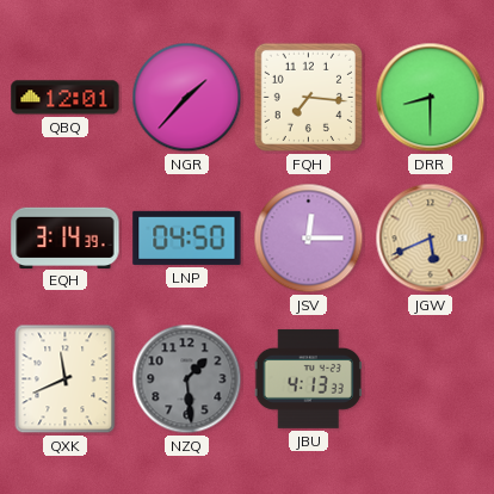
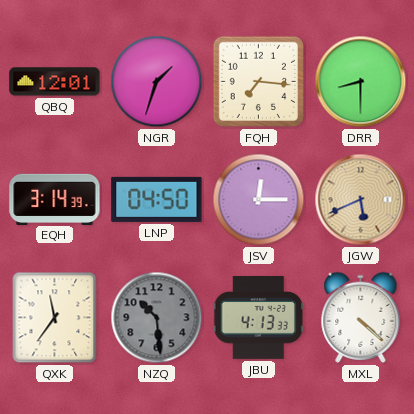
NGR: 1:37 -> 1:33 (157, 82)
QXK: 11:41 -> 11:36 (55, 318)
NZQ: 1:29 -> 10:29 (157, 318)
MXL: none -> 4:22 (361, 317)
